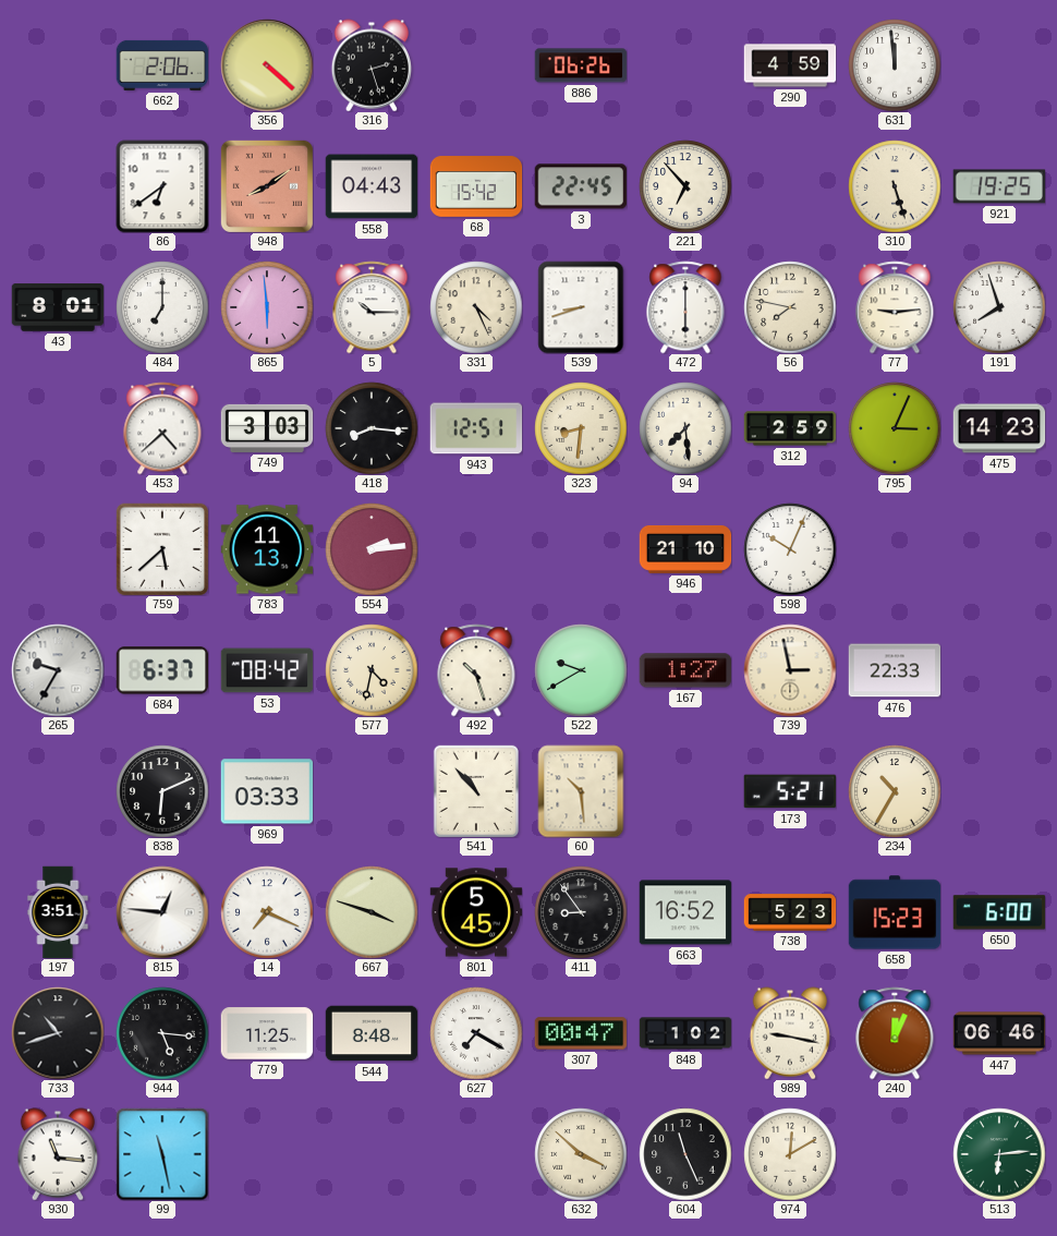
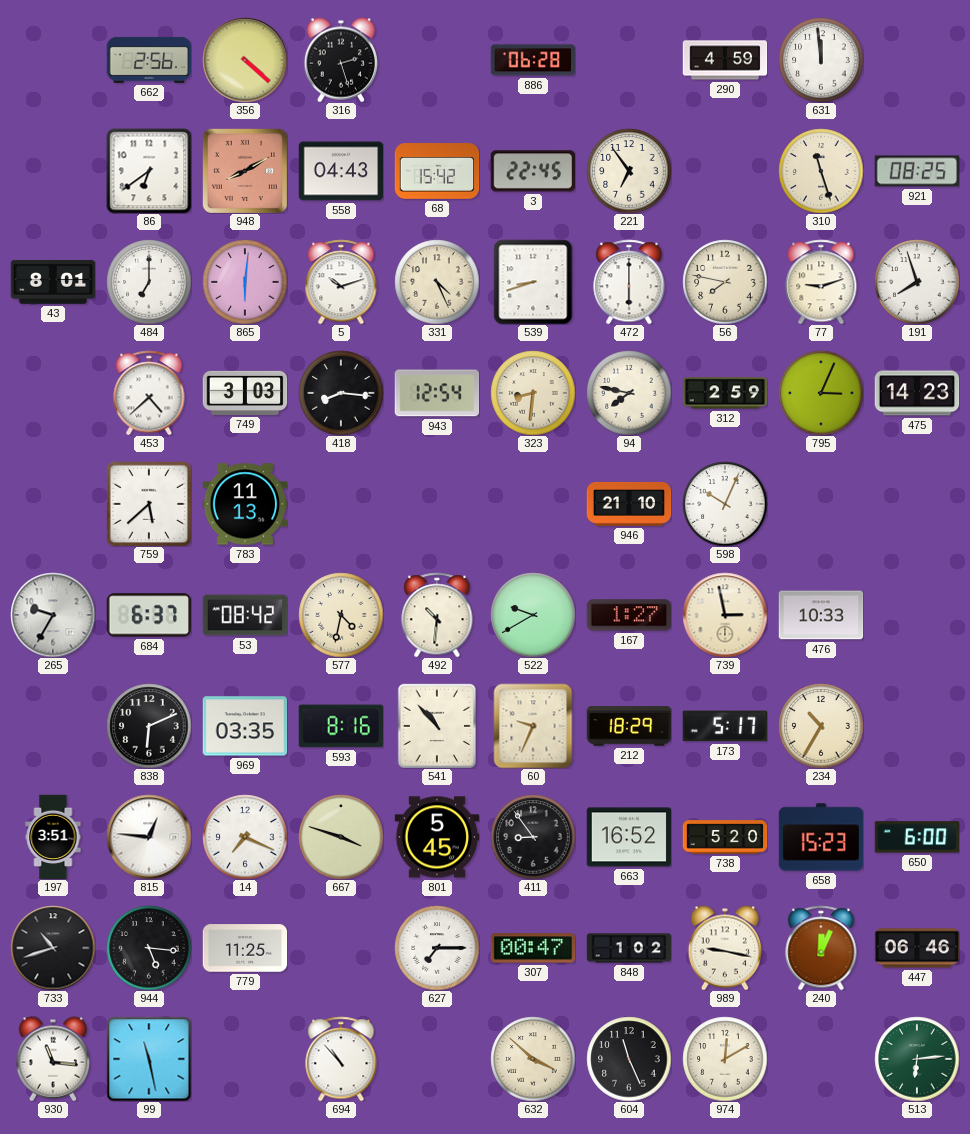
662: 2:06 -> 2:56 (149, 60)
886: 06:26 -> 06:28 (533, 60)
948: 8:09 -> 8:10 (245, 171)
221: 6:53 -> 6:54 (629, 171)
310: 5:27 -> 11:27 (821, 171)
921: 19:25 -> 08:25 (917, 171)
865: 5:59 -> 6:01 (245, 282)
5: 10:15 -> 10:12 (341, 282)
77: 9:14 -> 9:12 (821, 282)
943: 12:51 -> 12:54 (437, 393)
94: 7:29 -> 7:47 (629, 393)
554: 2:14 -> none (372, 549)
492: 10:27 -> 10:31 (437, 615)
476: 22:33 -> 10:33 (821, 615)
969: 03:33 -> 03:35 (245, 726)
593: none -> 8:16 (340, 726)
60: 10:29 -> 9:34 (533, 726)
212: none -> 18:29 (629, 726)
173: 5:21 -> 5:17 (725, 726)
738: 5:23 -> 5:20 (725, 837)
544: 8:48 -> none (372, 1033)
627: 7:20 -> 7:15 (437, 948)
694: none -> 10:53 (341, 1059)
